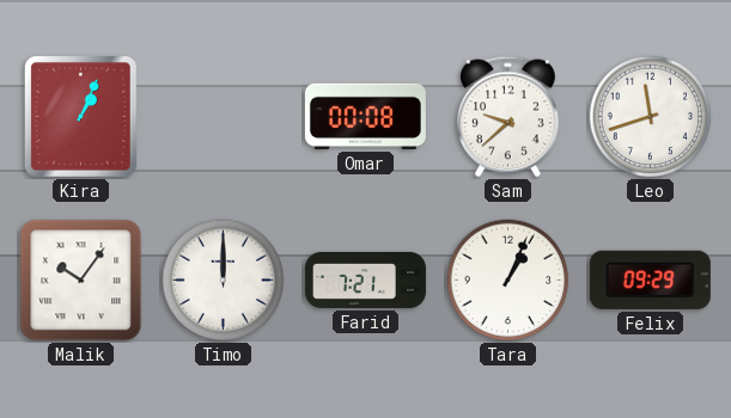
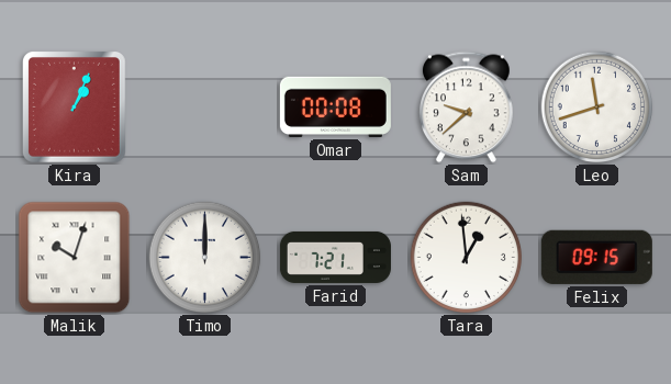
Malik: 10:06 -> 10:03 (75, 258)
Tara: 1:04 -> 12:59 (467, 258)
Felix: 09:29 -> 09:15 (596, 257)
